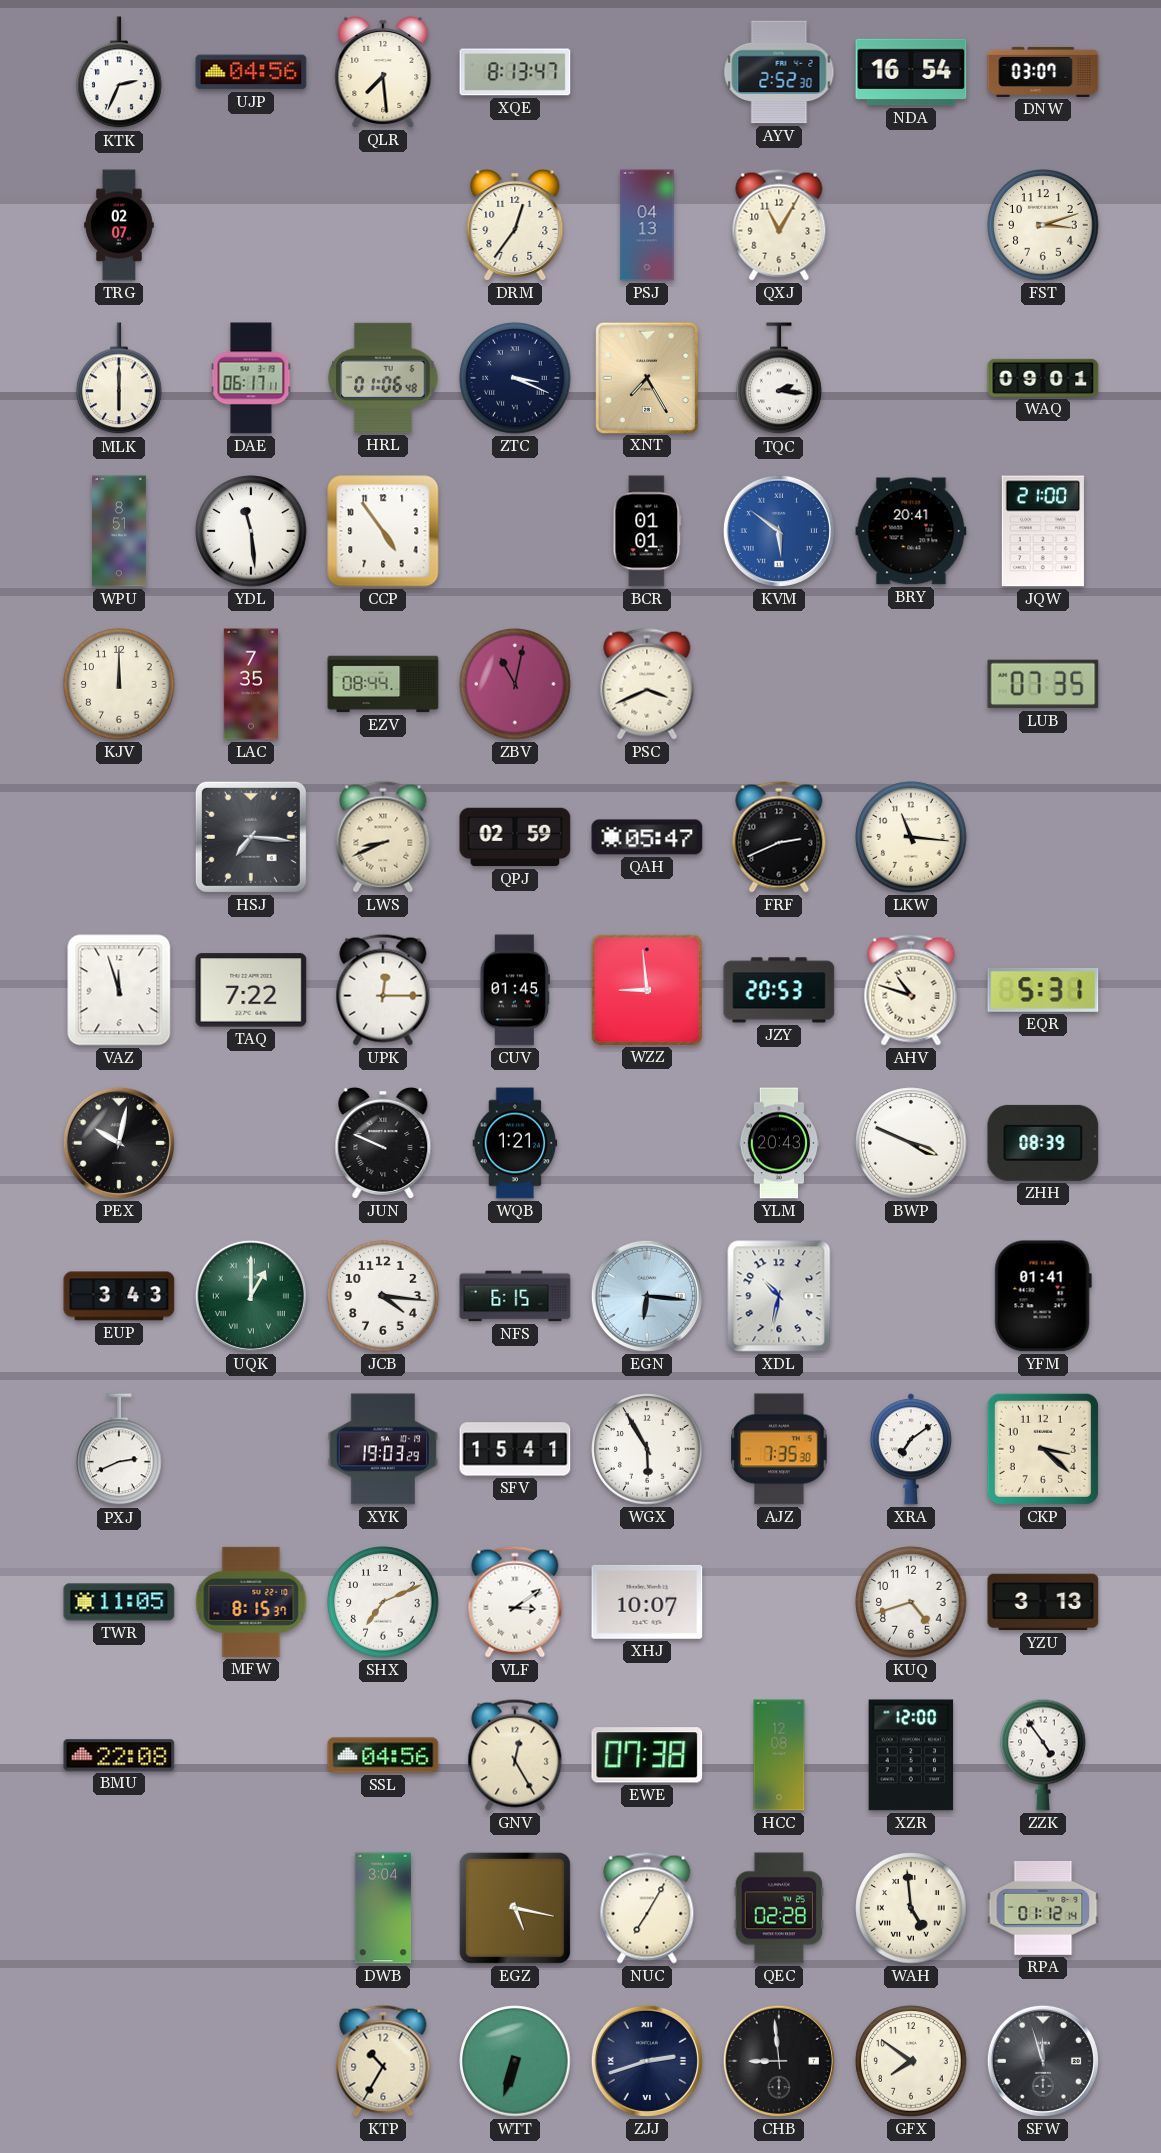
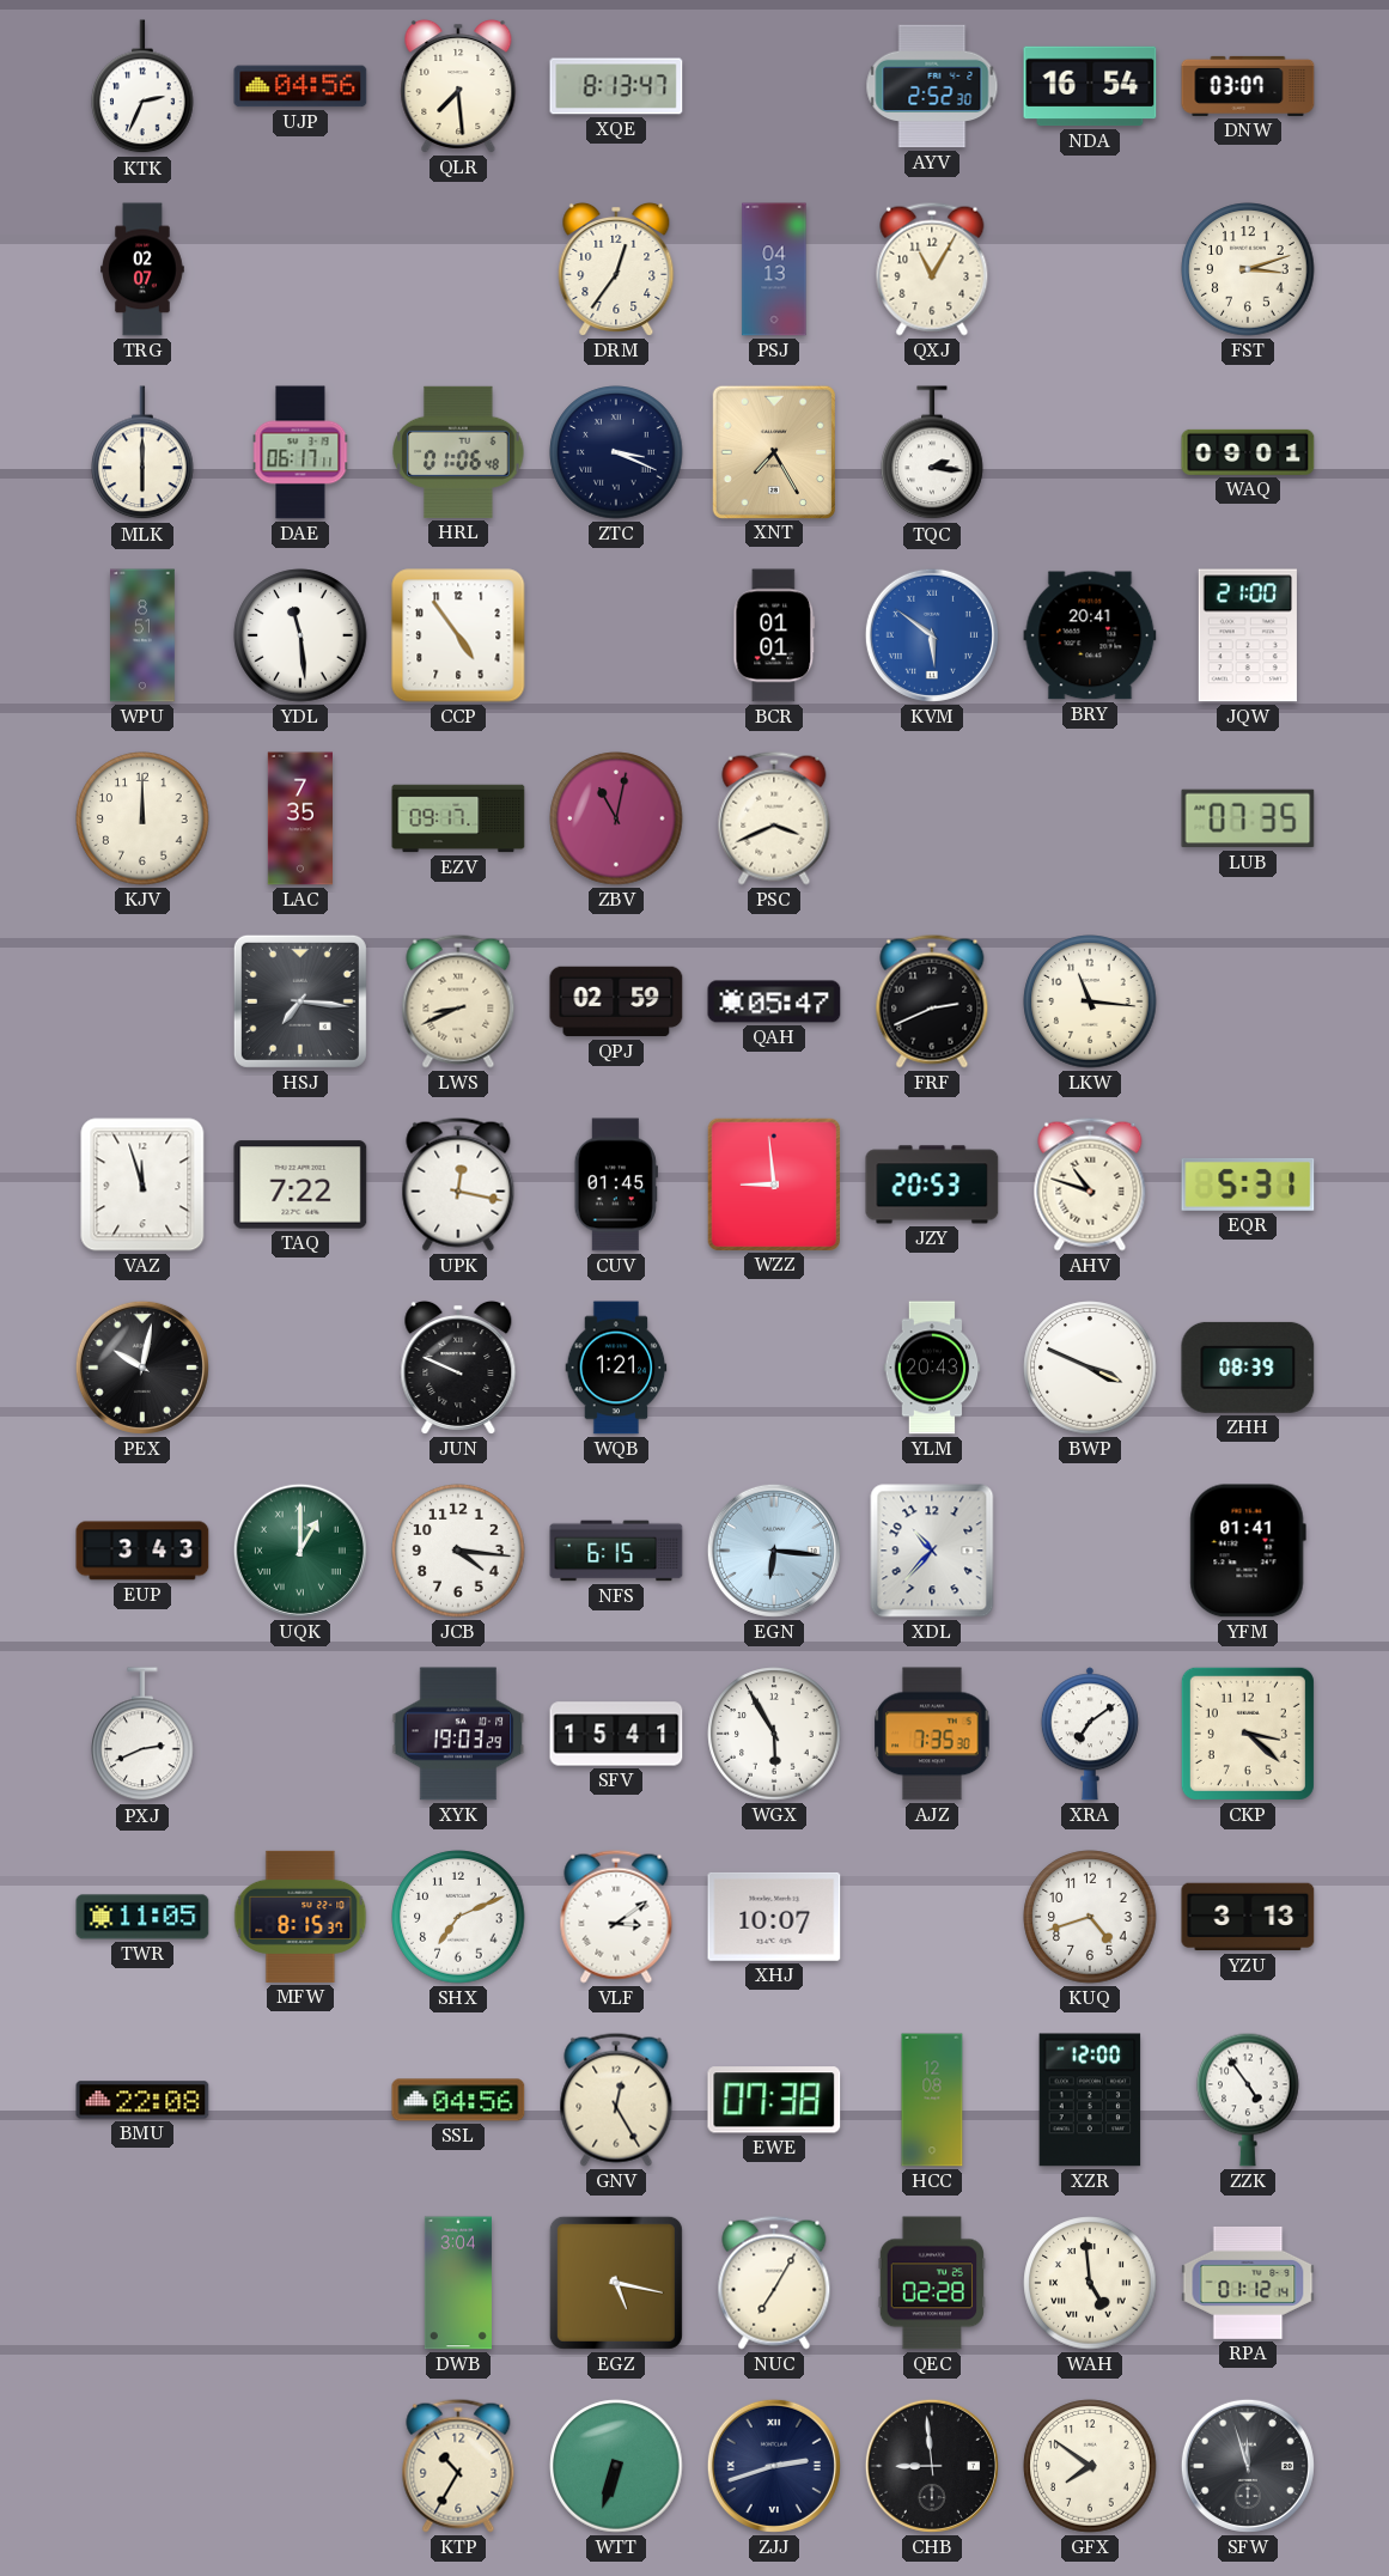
EZV: 08:44 -> 09:17 (458, 818)
UPK: 12:15 -> 12:17 (458, 1185)
XDL: 10:32 -> 10:37 (932, 1551)
